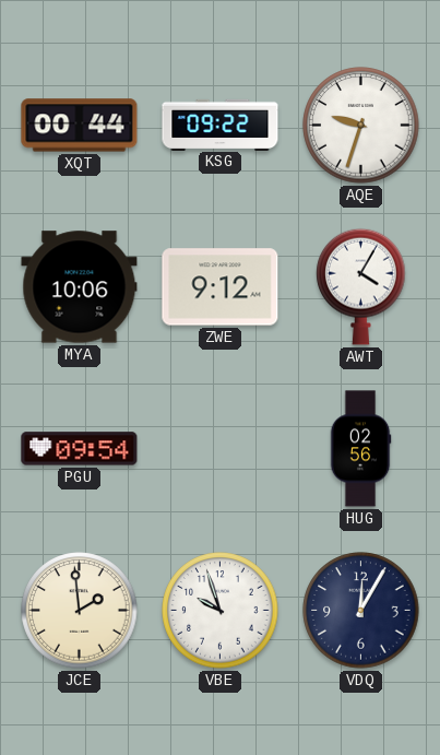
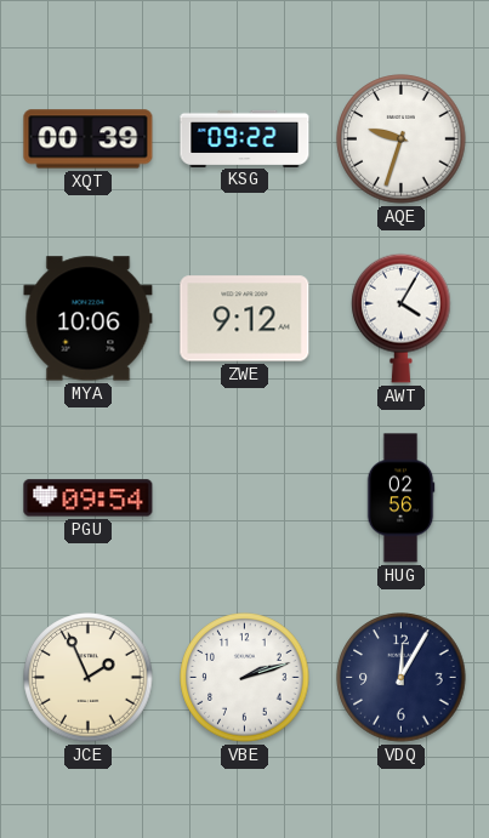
XQT: 00:44 -> 00:39 (89, 139)
JCE: 1:59 -> 1:56 (89, 678)
VBE: 9:57 -> 2:12 (245, 678)
